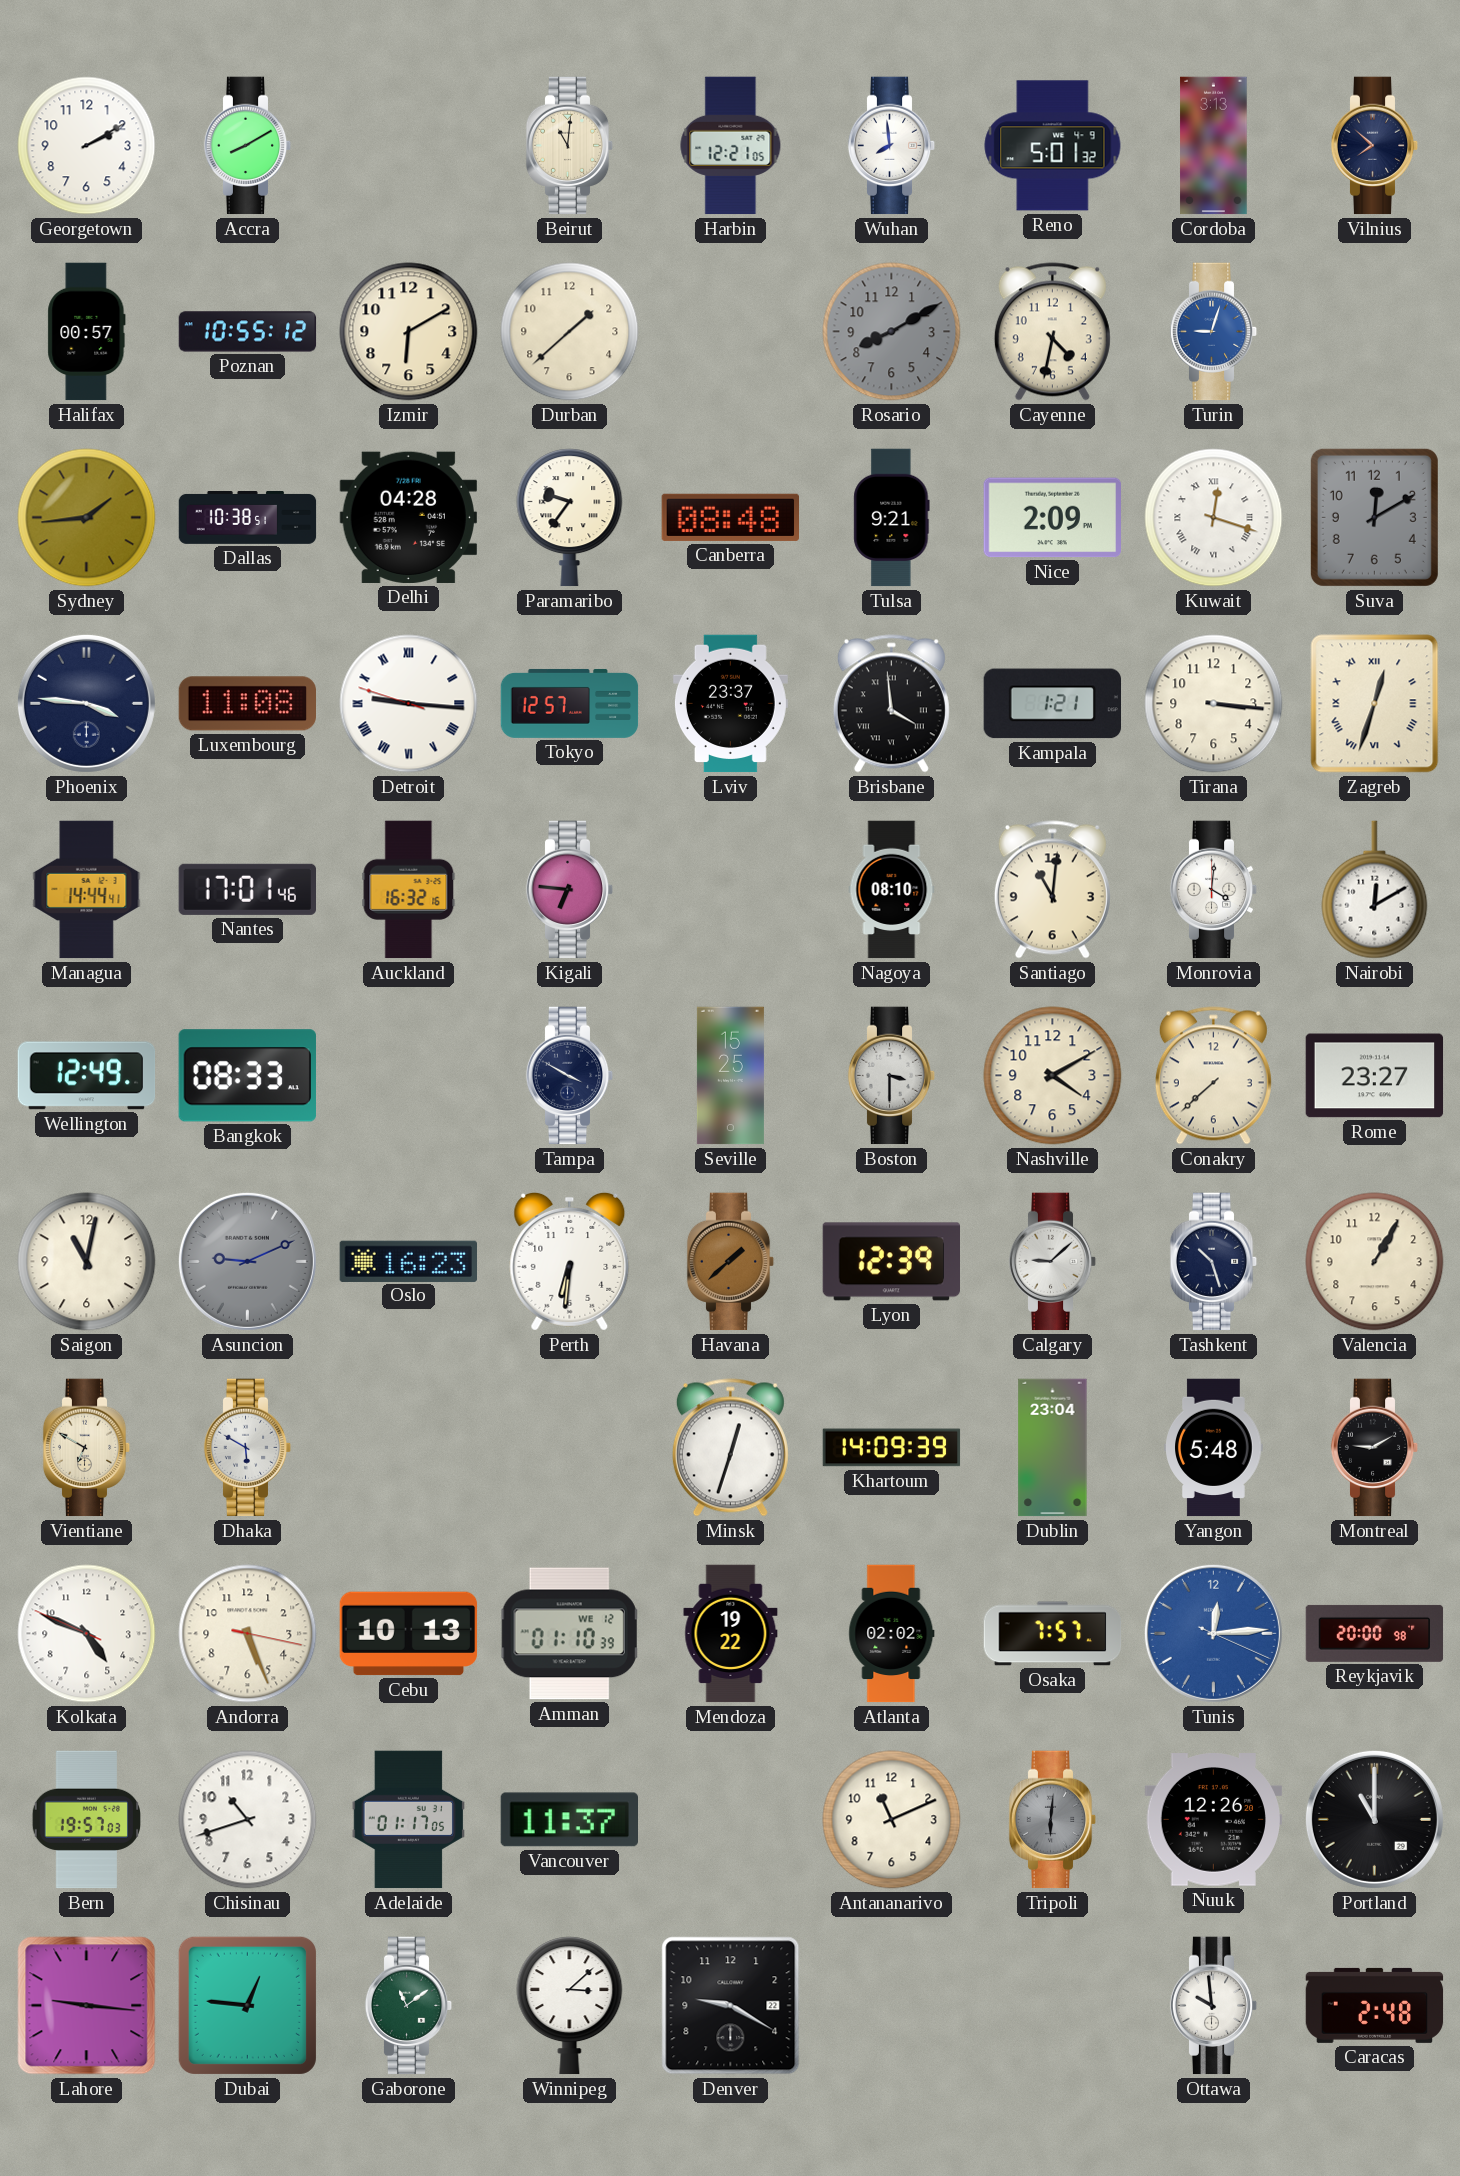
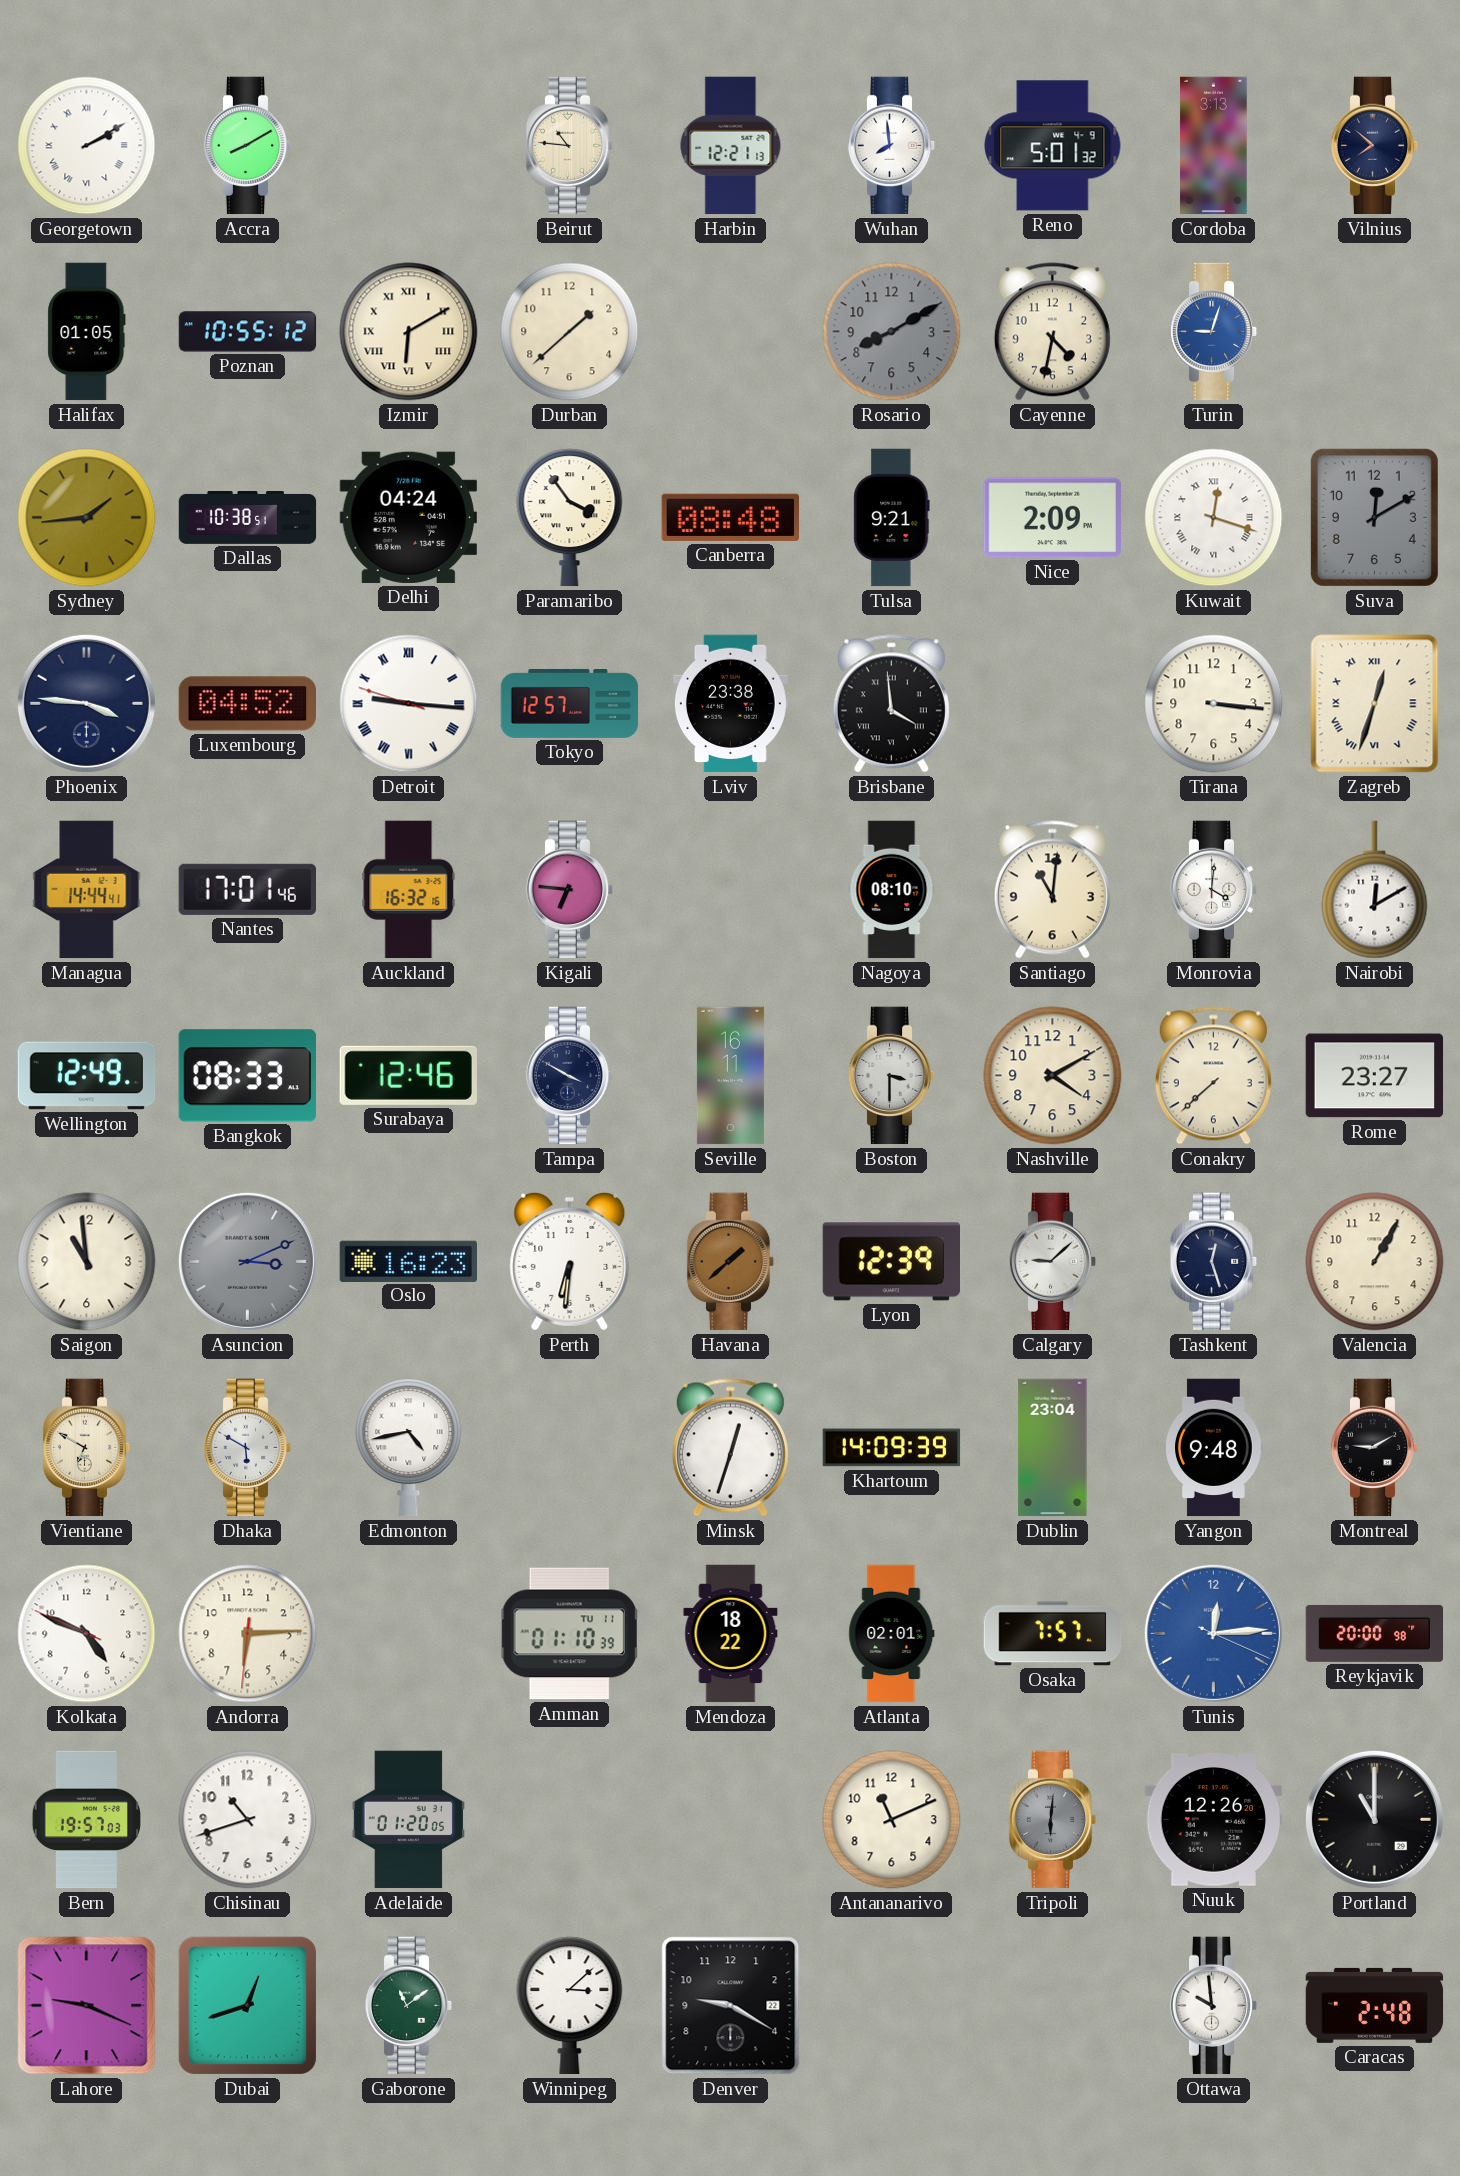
Georgetown numerals: Arabic -> Roman (87, 146)
Beirut: 11:01 -> 10:46 (570, 146)
Harbin: 12:21:05 -> 12:21:13 (731, 146)
Halifax: 00:57 -> 01:05 (87, 332)
Izmir numerals: Arabic -> Roman (409, 332)
Delhi: 04:28 -> 04:24 (408, 517)
Paramaribo: 9:36 -> 3:54 (570, 518)
Luxembourg: 11:08 -> 04:52 (247, 704)
Lviv: 23:37 -> 23:38 (730, 704)
Kampala: 1:21 -> none (1052, 704)
Surabaya: none -> 12:46 (408, 1075)
Seville: 15:25 -> 16:11 (730, 1076)
Saigon: 11:02 -> 10:59 (87, 1262)
Asuncion: 9:11 -> 3:11 (247, 1261)
Tashkent: 10:27 -> 12:27 (1214, 1262)
Edmonton: none -> 4:43 (409, 1448)
Yangon: 5:48 -> 9:48 (1214, 1448)
Andorra: 5:26 -> 6:14 (248, 1634)
Cebu: 10:13 -> none (409, 1634)
Amman date: WE 12 -> TU 11 (570, 1634)
Mendoza: 19:22 -> 18:22 (731, 1634)
Atlanta: 02:02 -> 02:01 (892, 1634)
Adelaide: 01:17 -> 01:20 (408, 1820)
Vancouver: 11:37 -> none (569, 1820)
Lahore: 9:16 -> 9:19 (87, 2006)
Dubai: 12:46 -> 12:42 (247, 2005)
